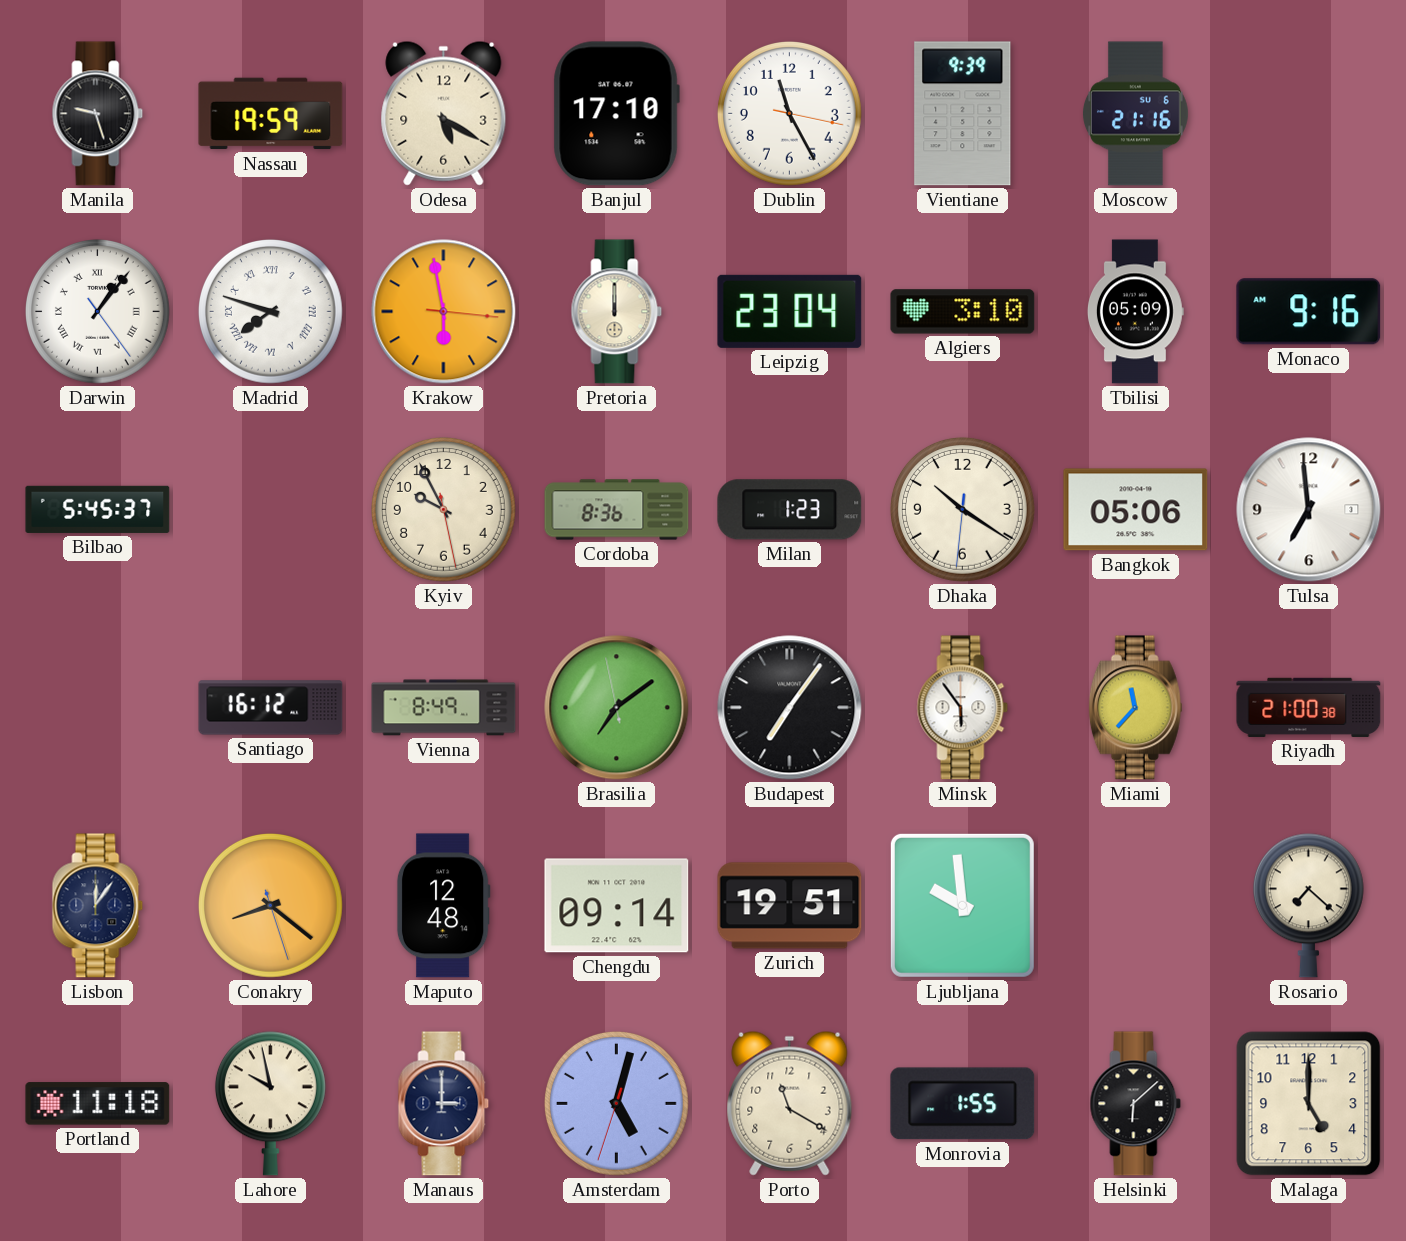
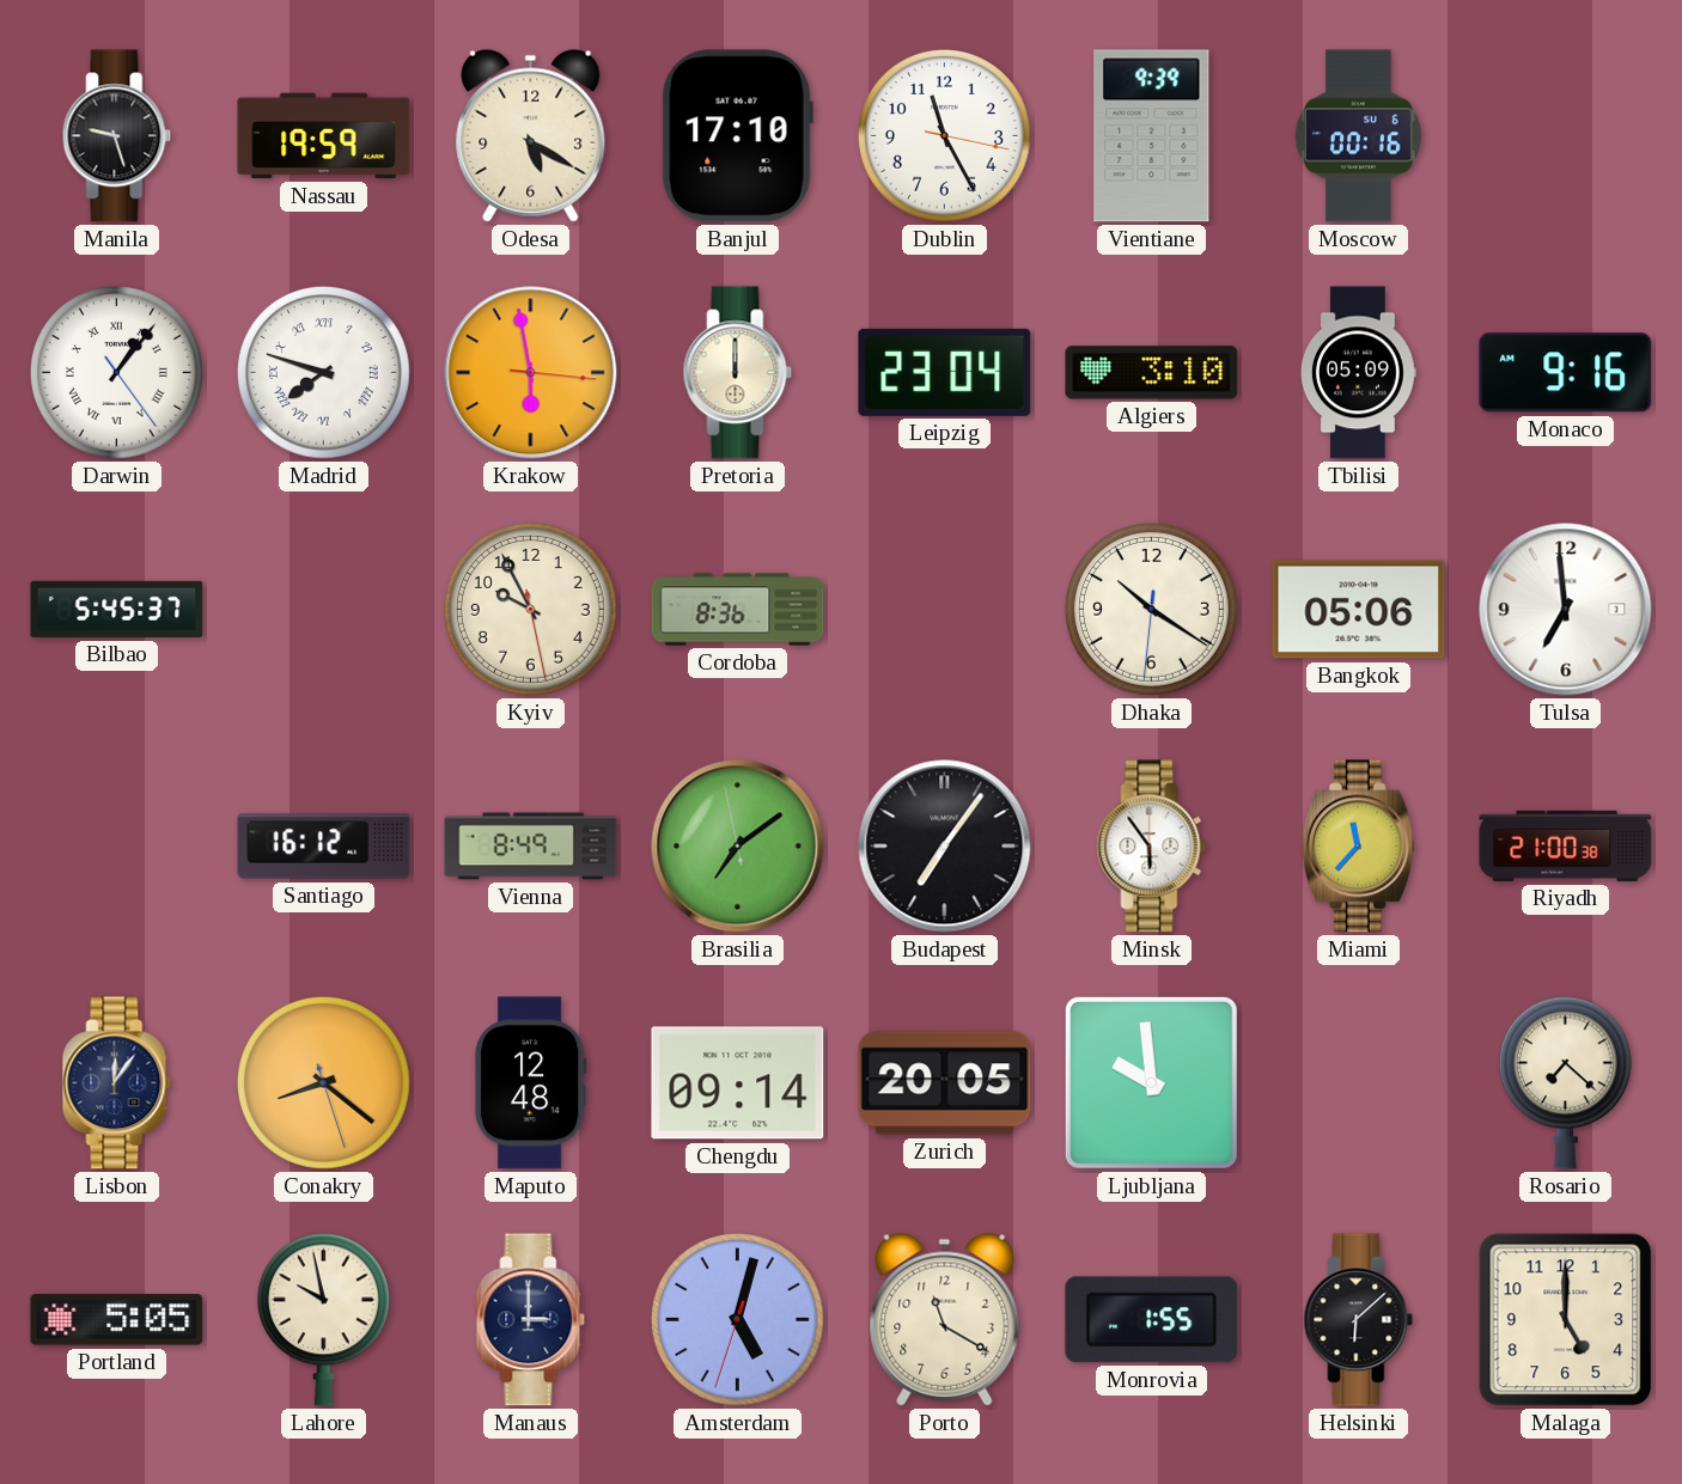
Moscow: 21:16 -> 00:16 (1358, 136)
Milan: 1:23 -> none (790, 510)
Zurich: 19:51 -> 20:05 (945, 1083)
Portland: 11:18 -> 5:05 (117, 1320)
